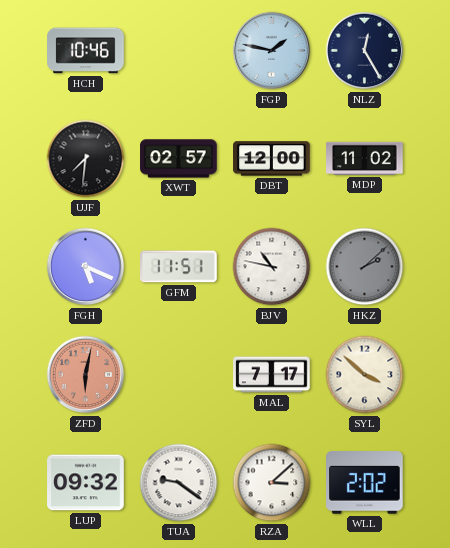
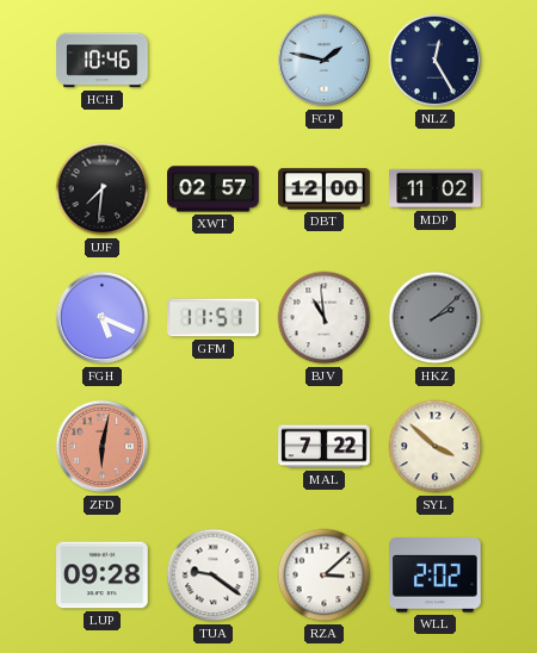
BJV: 10:47 -> 10:59 (325, 318)
MAL: 7:17 -> 7:22 (325, 447)
LUP: 09:32 -> 09:28 (103, 576)
